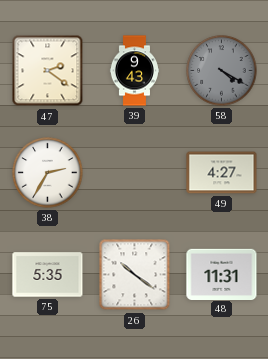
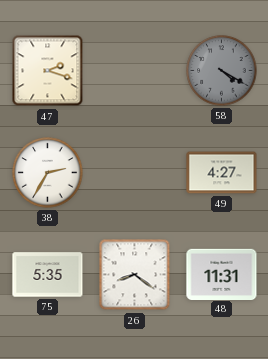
47: 2:21 -> 2:18 (48, 71)
39: 9:43 -> none (134, 71)
26: 10:21 -> 8:21 (135, 275)
